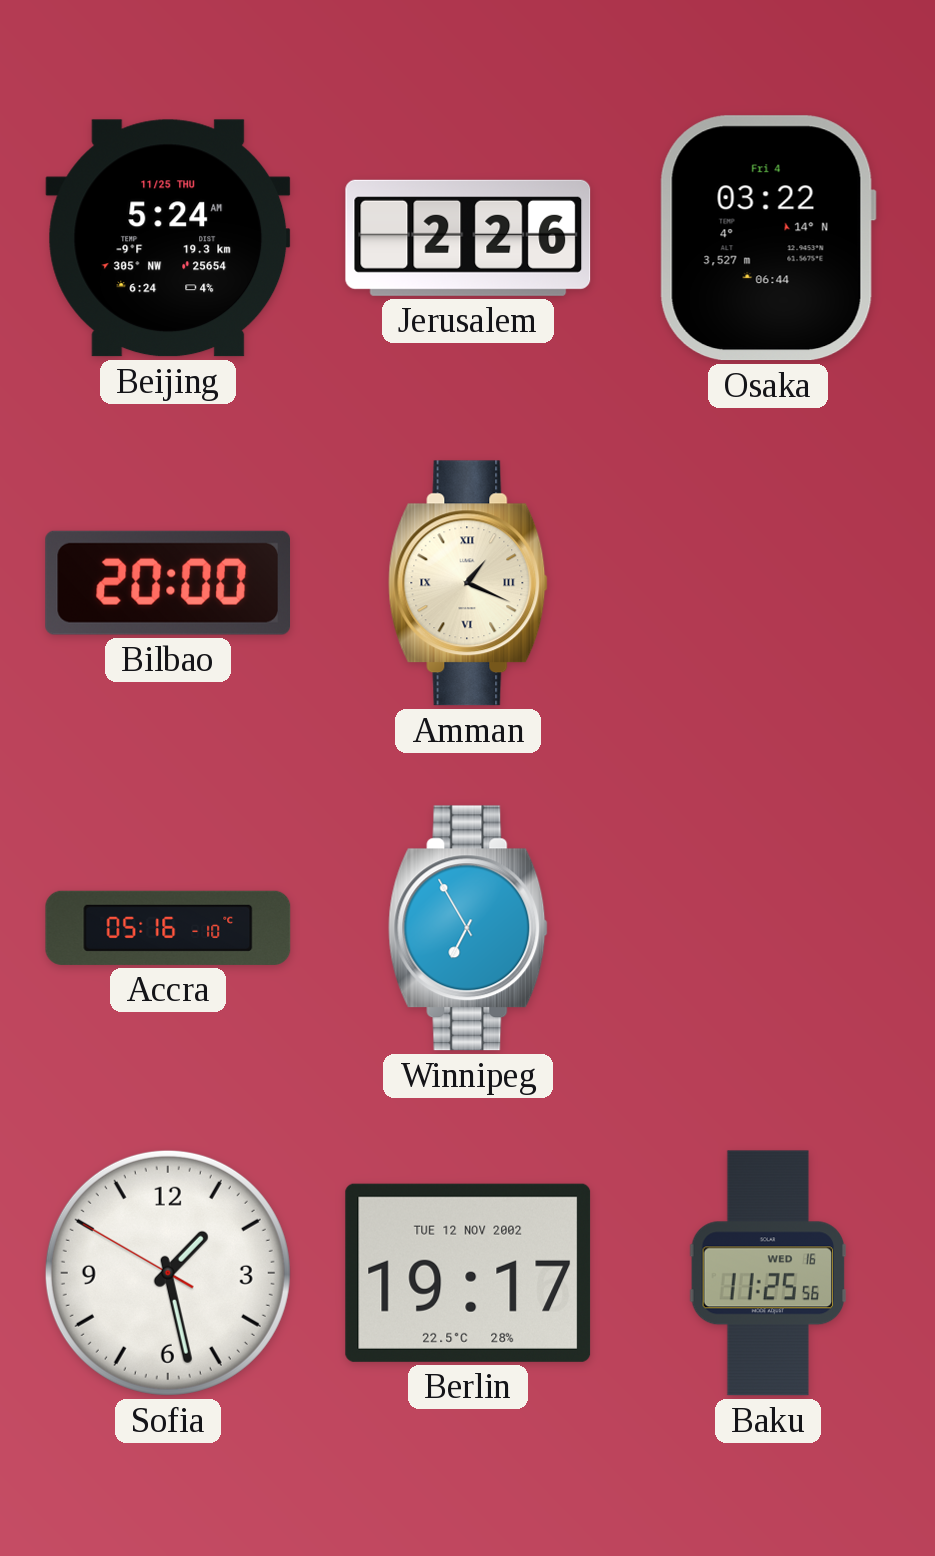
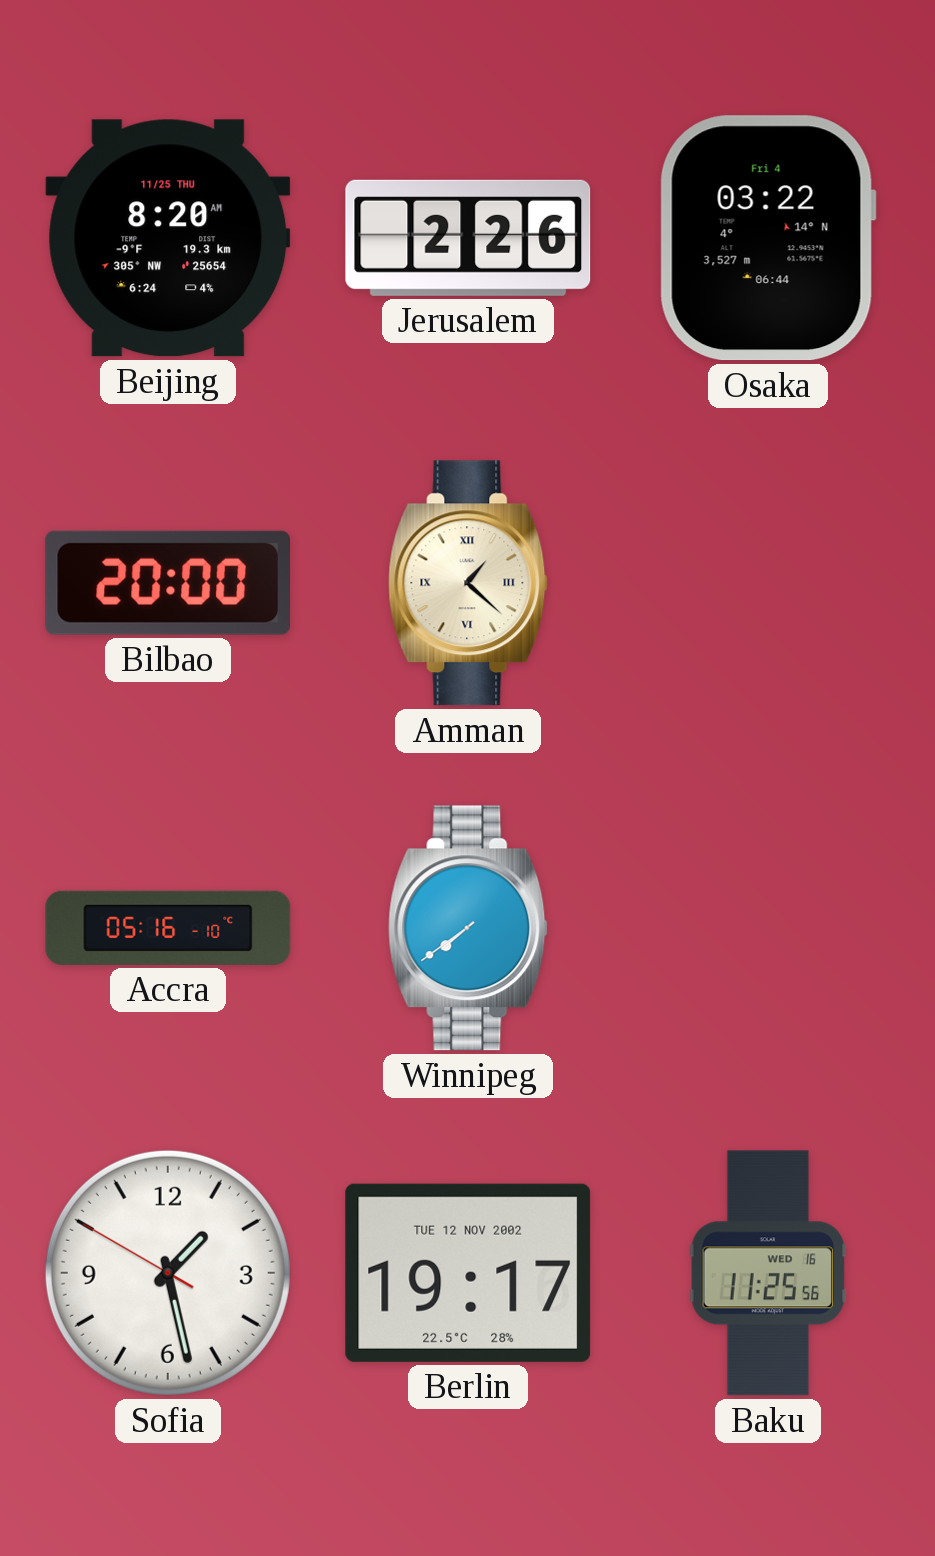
Beijing: 5:24 -> 8:20 (168, 238)
Amman: 1:19 -> 1:22 (468, 583)
Winnipeg: 6:55 -> 7:39 (468, 928)
